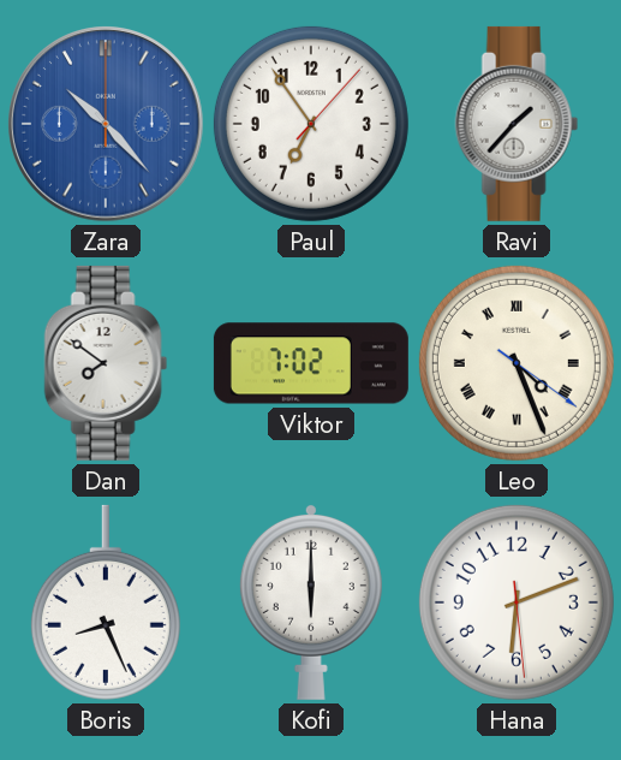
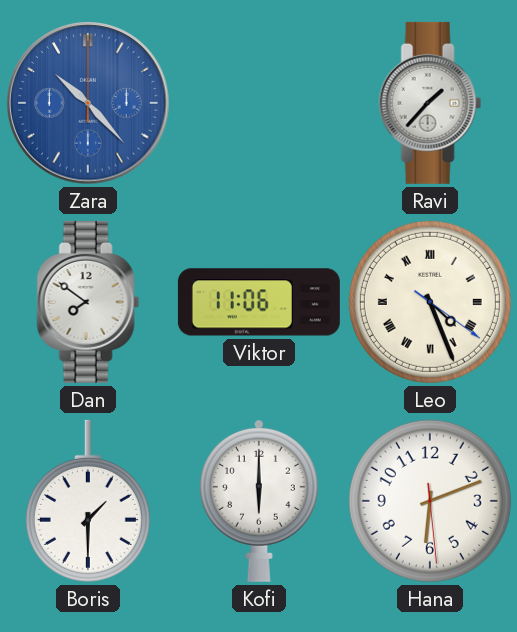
Paul: 6:54 -> none (311, 124)
Viktor: 7:02 -> 11:06 (259, 302)
Boris: 8:26 -> 1:30 (88, 501)
